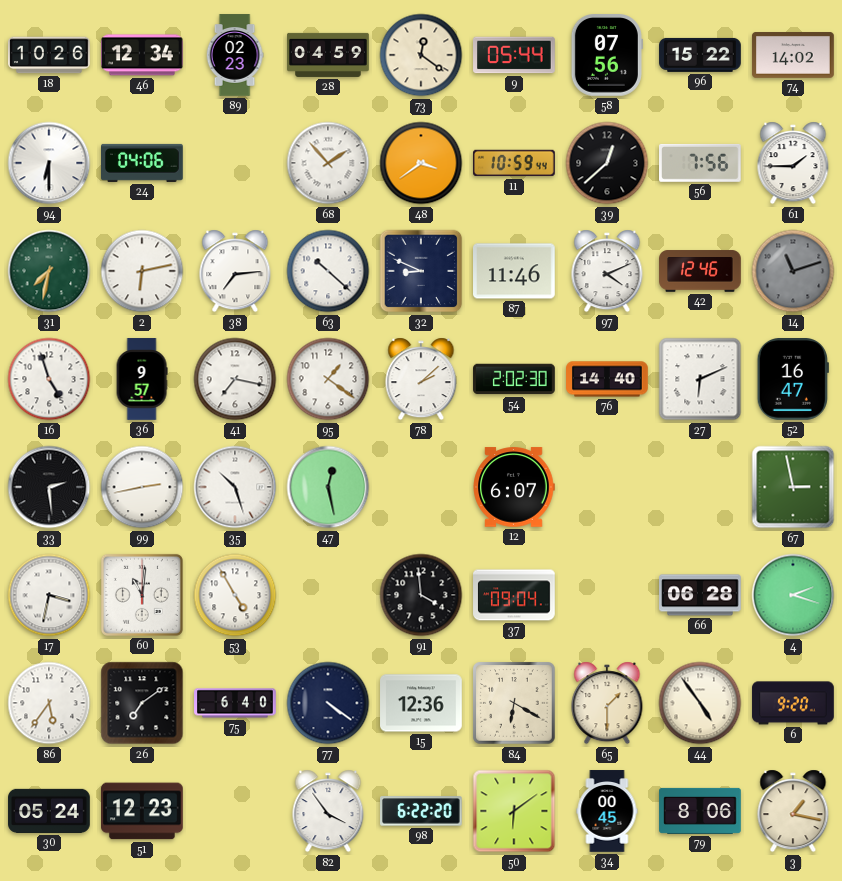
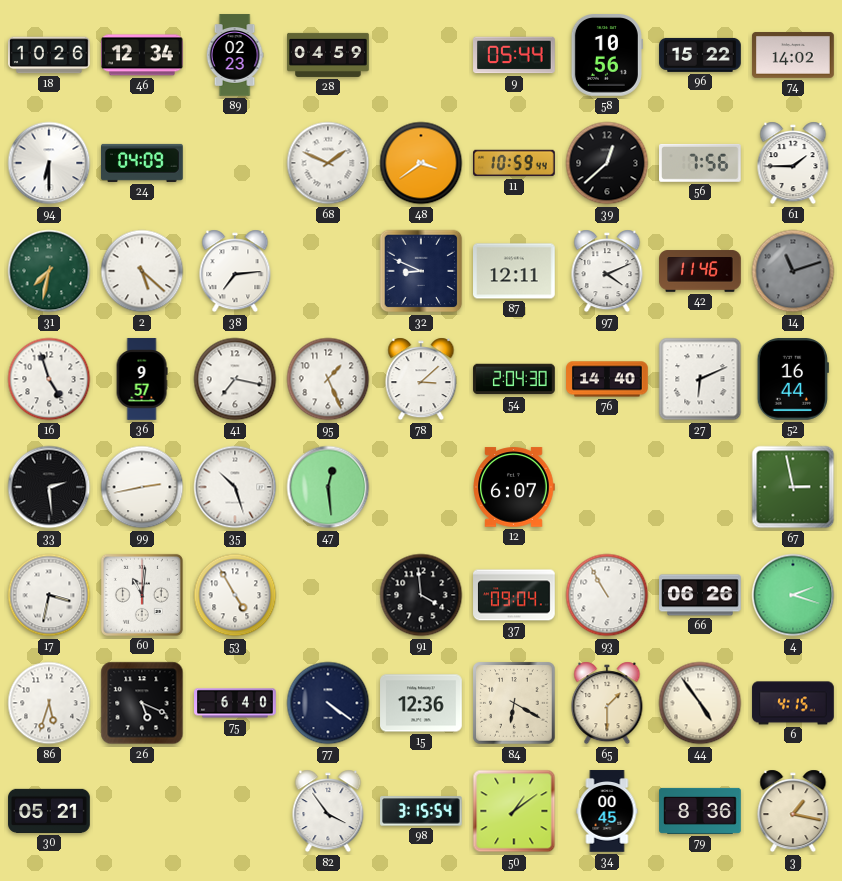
73: 12:21 -> none (421, 55)
58: 07:56 -> 10:56 (607, 56)
24: 04:06 -> 04:09 (143, 163)
68: 1:53 -> 1:49 (328, 163)
2: 6:13 -> 5:22 (142, 271)
63: 10:22 -> none (328, 271)
87: 11:46 -> 12:11 (515, 271)
42: 12:46 -> 11:46 (700, 271)
95: 1:21 -> 1:26 (328, 379)
78: 2:08 -> 3:08 (421, 379)
54: 2:02 -> 2:04 (514, 379)
52: 16:47 -> 16:44 (793, 380)
47: 12:28 -> 12:29 (328, 487)
93: none -> 10:55 (607, 595)
66: 06:28 -> 06:26 (700, 595)
86: 5:36 -> 5:33 (49, 703)
26: 7:09 -> 5:19 (142, 703)
6: 9:20 -> 4:15 (793, 703)
30: 05:24 -> 05:21 (49, 811)
51: 12:23 -> none (143, 811)
98: 6:22 -> 3:15 (422, 811)
50: 6:09 -> 1:09 (514, 811)
79: 8:06 -> 8:36 (700, 811)
